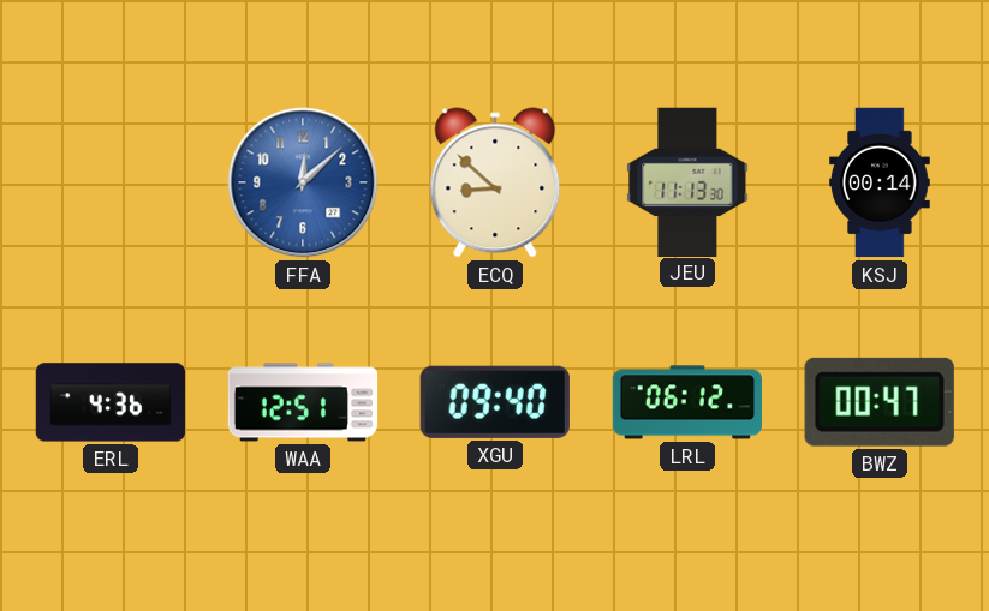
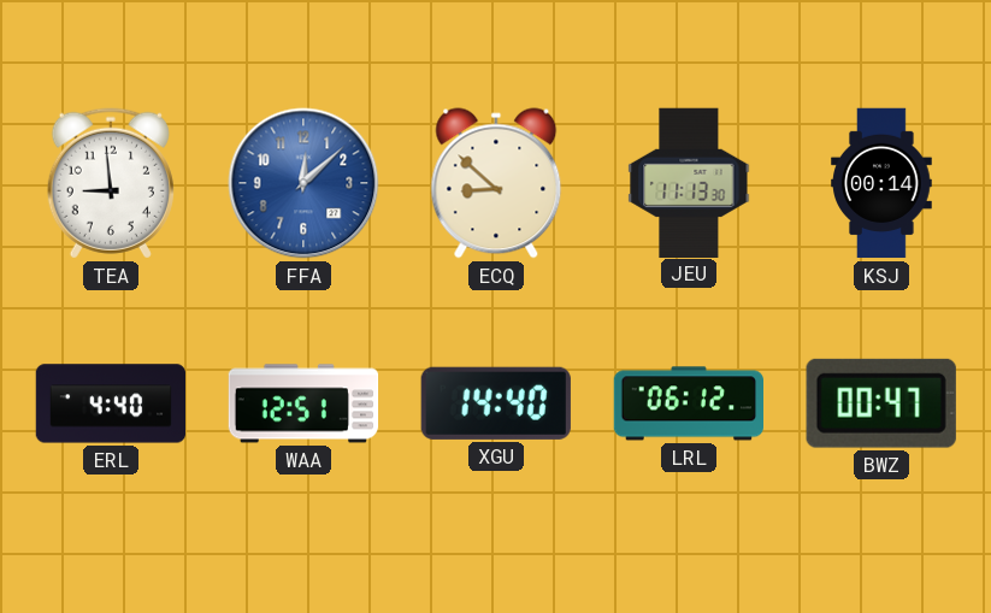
TEA: none -> 8:59 (111, 183)
ERL: 4:36 -> 4:40 (111, 403)
XGU: 09:40 -> 14:40 (496, 403)
